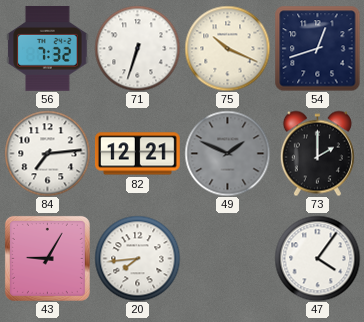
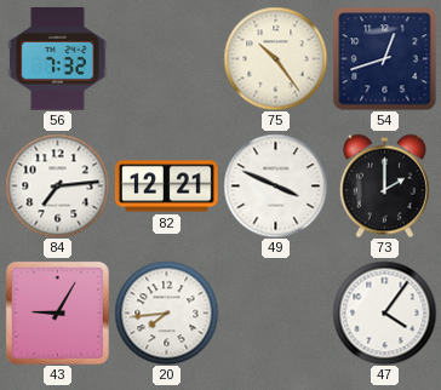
71: 6:33 -> none (137, 48)
75: 10:19 -> 10:24 (275, 58)
49: 1:49 -> 3:49 (275, 185)
49 dial: grey -> white (275, 185)
